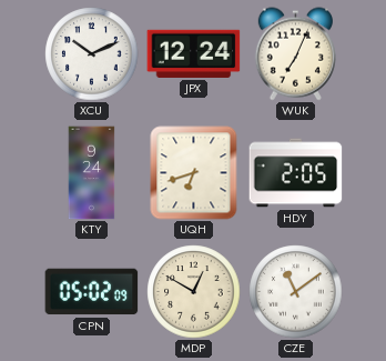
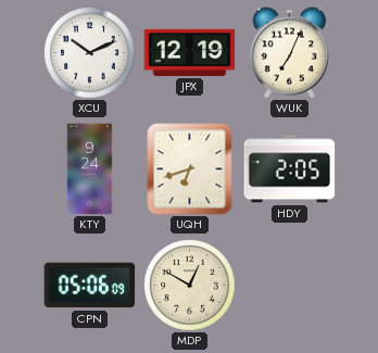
JPX: 12:24 -> 12:19 (190, 52)
CPN: 05:02 -> 05:06 (90, 286)
CZE: 11:09 -> none (296, 292)
